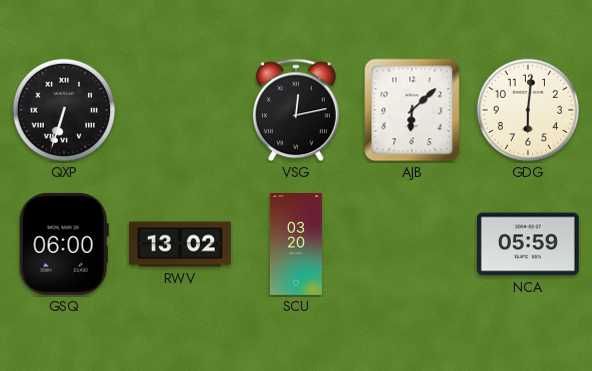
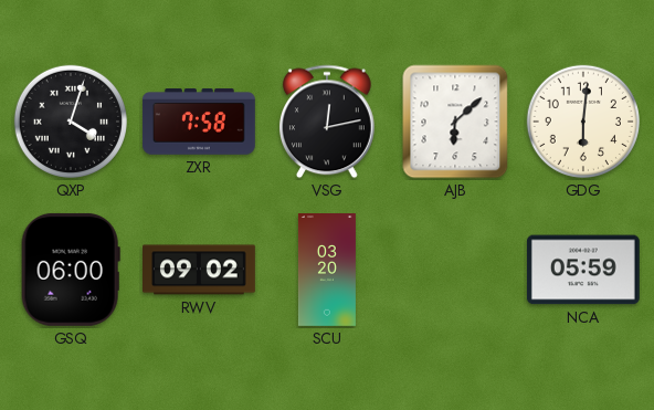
QXP: 6:33 -> 4:03 (71, 122)
ZXR: none -> 7:58 (199, 123)
RWV: 13:02 -> 09:02 (200, 270)
